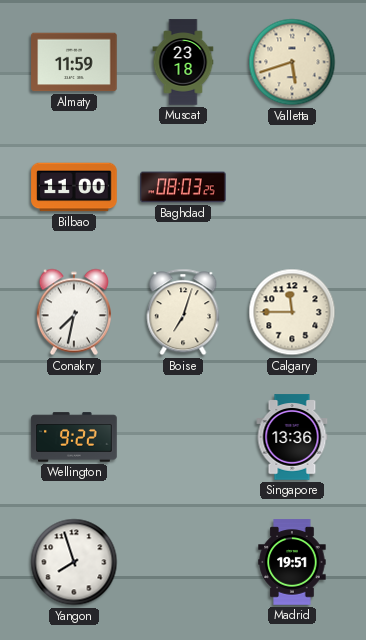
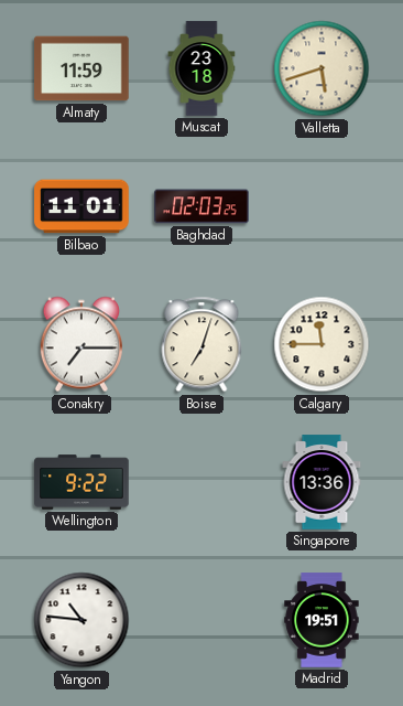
Bilbao: 11:00 -> 11:01 (81, 206)
Baghdad: 08:03 -> 02:03 (201, 206)
Conakry: 7:32 -> 7:15 (81, 344)
Yangon: 7:57 -> 10:46 (81, 620)
